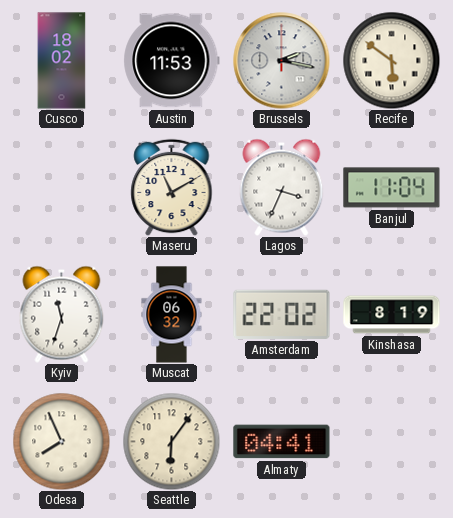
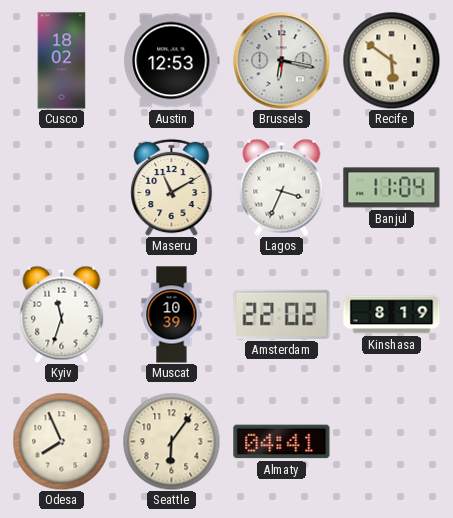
Austin: 11:53 -> 12:53 (172, 61)
Brussels: 2:17 -> 6:17 (282, 61)
Muscat: 06:32 -> 10:39 (172, 315)
